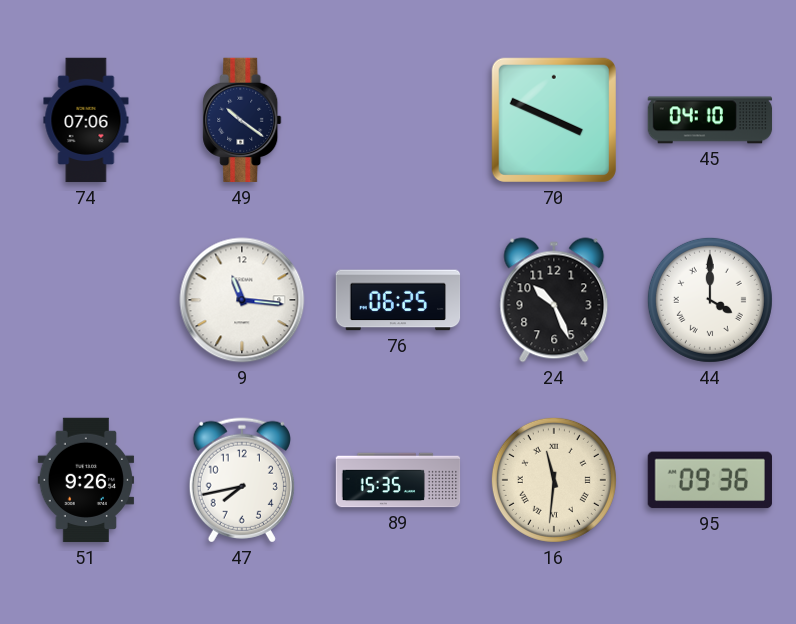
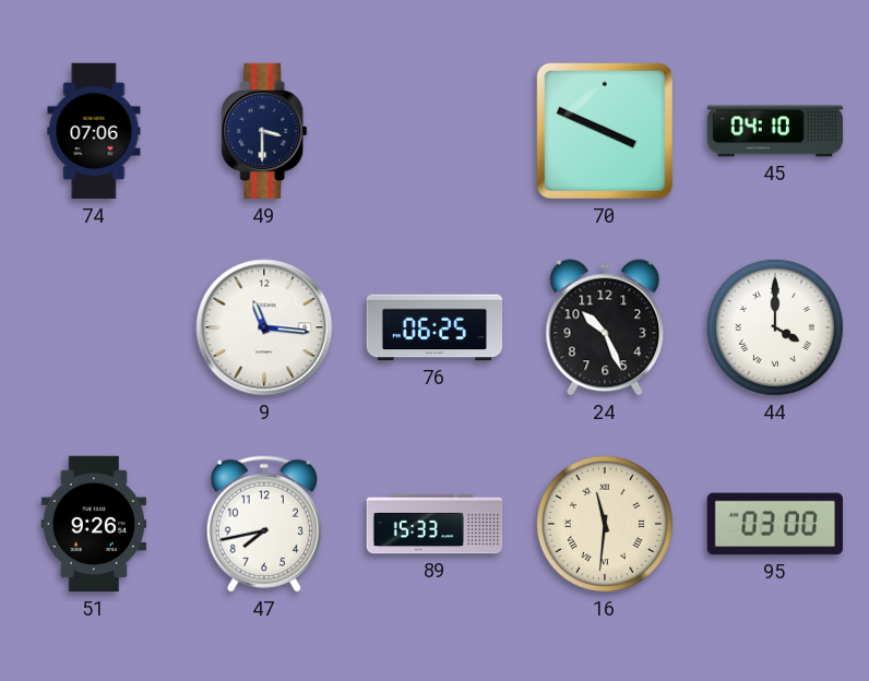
49: 10:21 -> 3:30 (264, 131)
89: 15:35 -> 15:33 (434, 524)
95: 09:36 -> 03:00 (775, 524)
